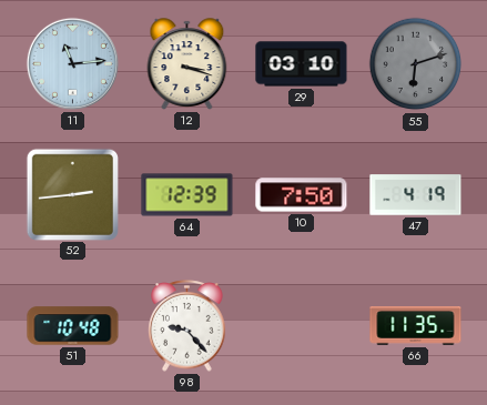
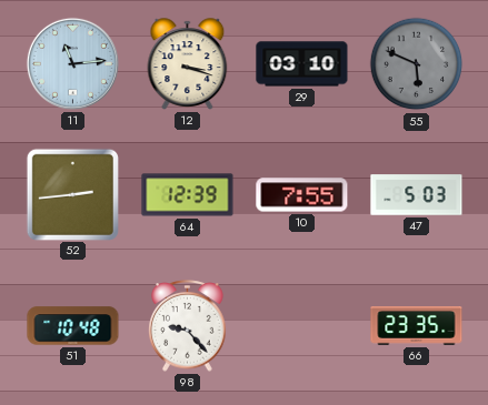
55: 6:12 -> 5:49 (417, 64)
10: 7:50 -> 7:55 (302, 195)
47: 4:19 -> 5:03 (417, 195)
66: 11:35 -> 23:35 (417, 326)
